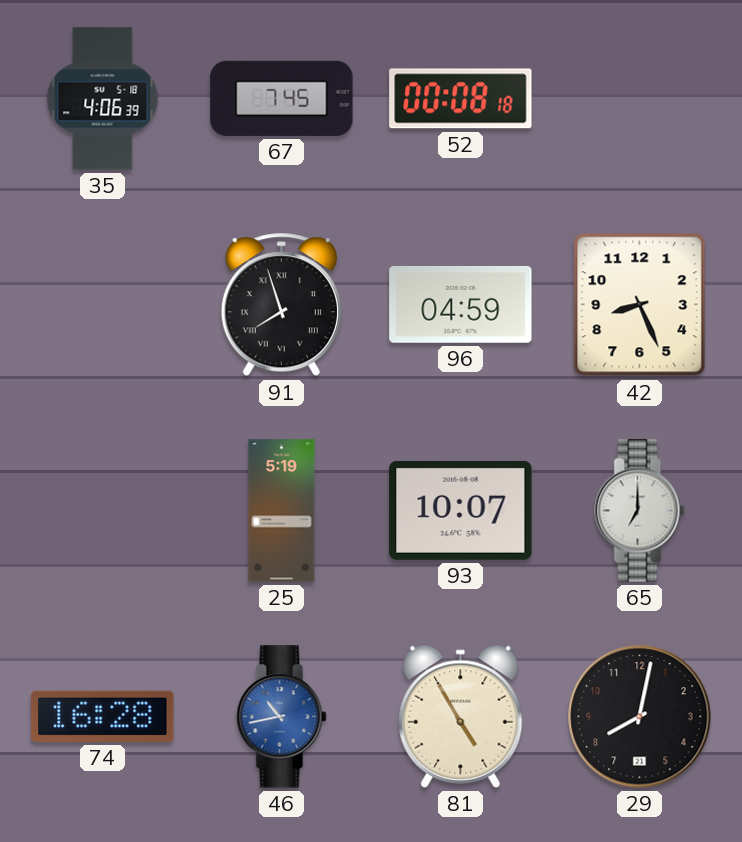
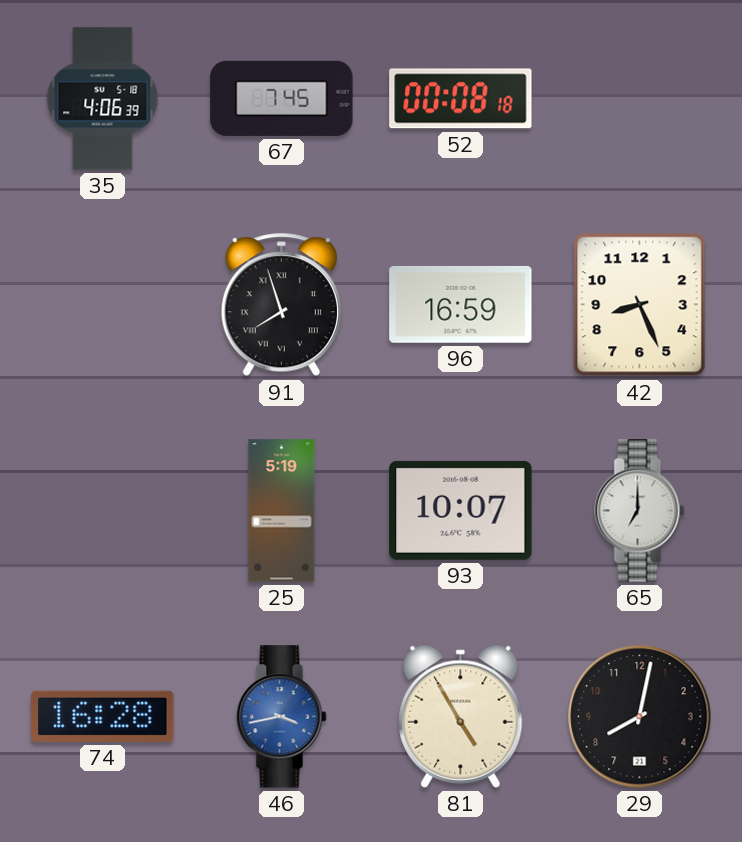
96: 04:59 -> 16:59 (461, 304)
46: 10:43 -> 3:43 (282, 717)
